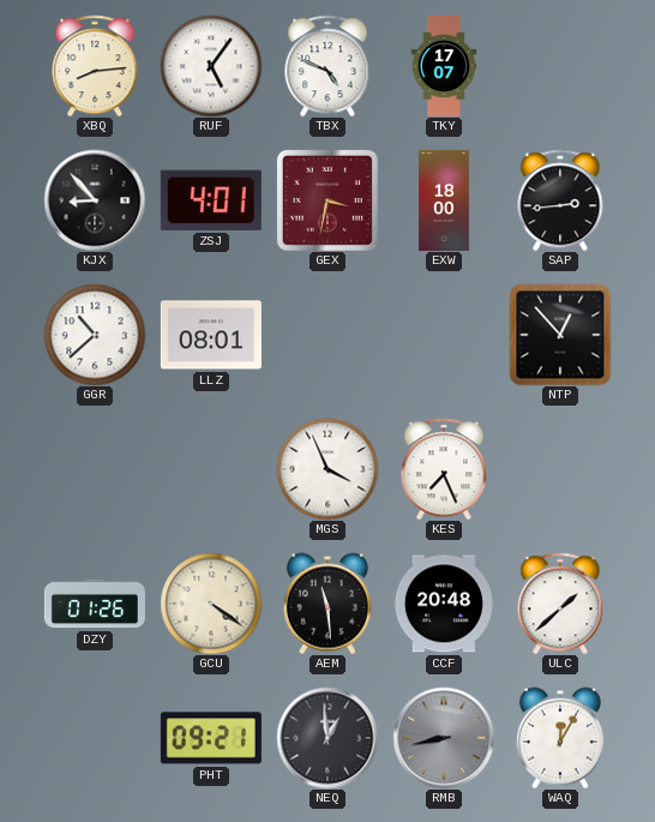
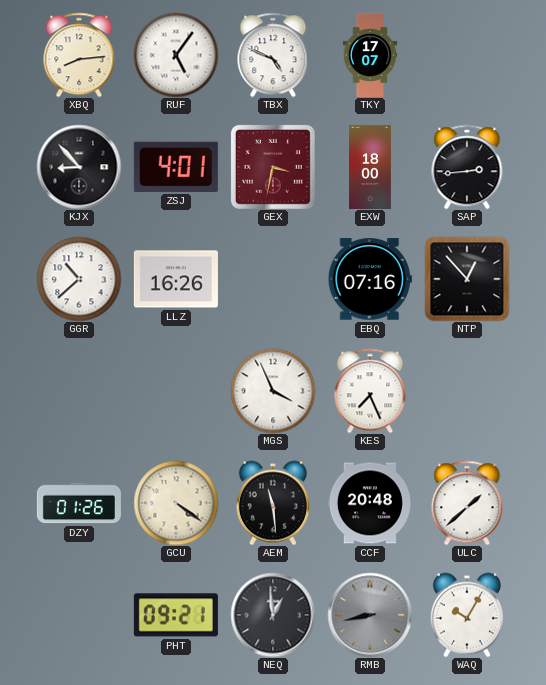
LLZ: 08:01 -> 16:26 (176, 279)
EBQ: none -> 07:16 (370, 279)
WAQ: 12:05 -> 10:05 (467, 615)
